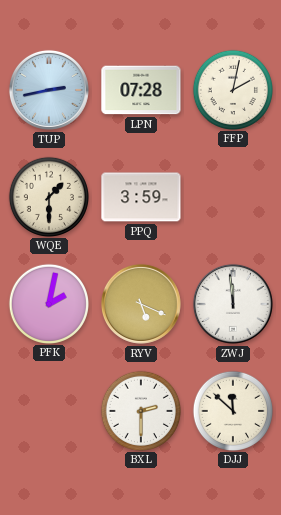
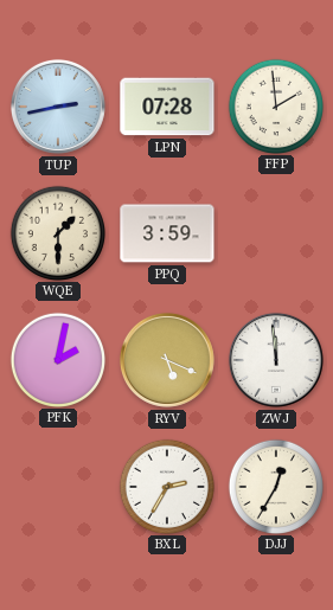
FFP: 2:02 -> 1:59 (275, 105)
BXL: 2:30 -> 2:35 (166, 486)
DJJ: 11:52 -> 12:35 (275, 486)
